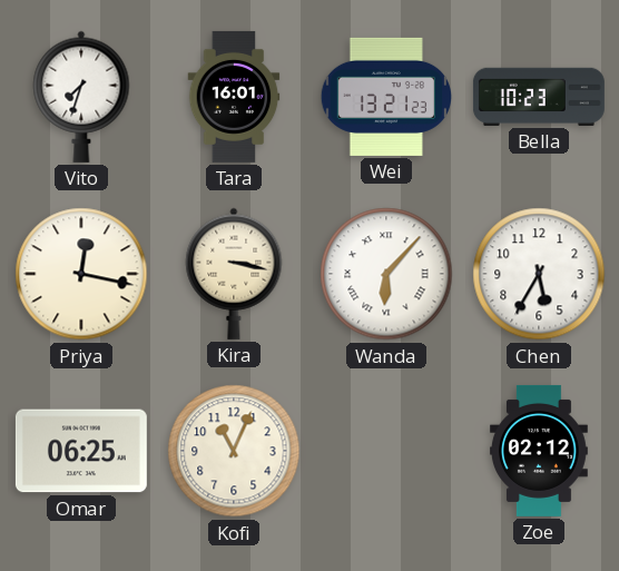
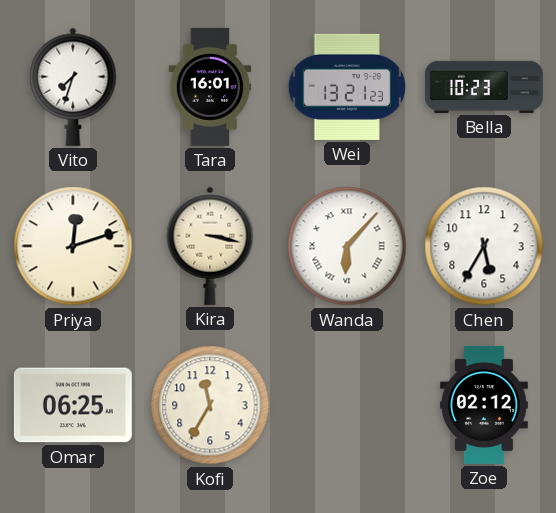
Priya: 12:17 -> 12:12 (73, 246)
Kofi: 11:04 -> 11:35 (210, 405)
